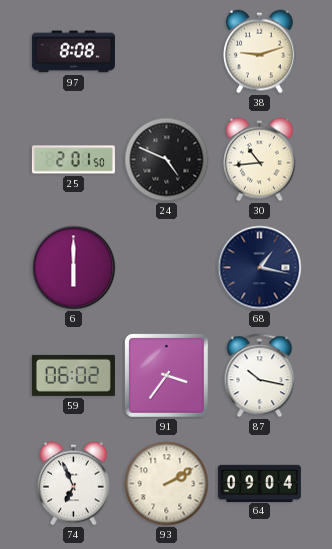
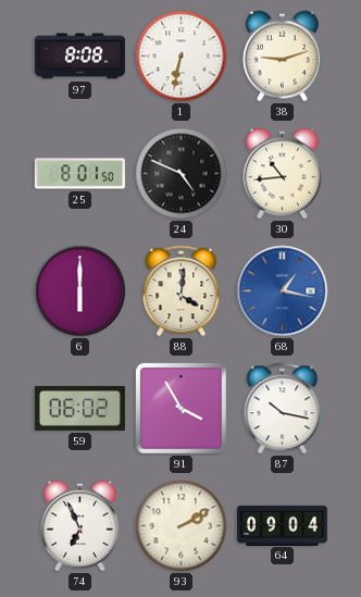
1: none -> 6:32 (182, 57)
25: 2:01 -> 8:01 (79, 174)
88: none -> 4:01 (182, 291)
68 dial: navy -> blue (283, 291)
91: 3:36 -> 3:55 (182, 409)
